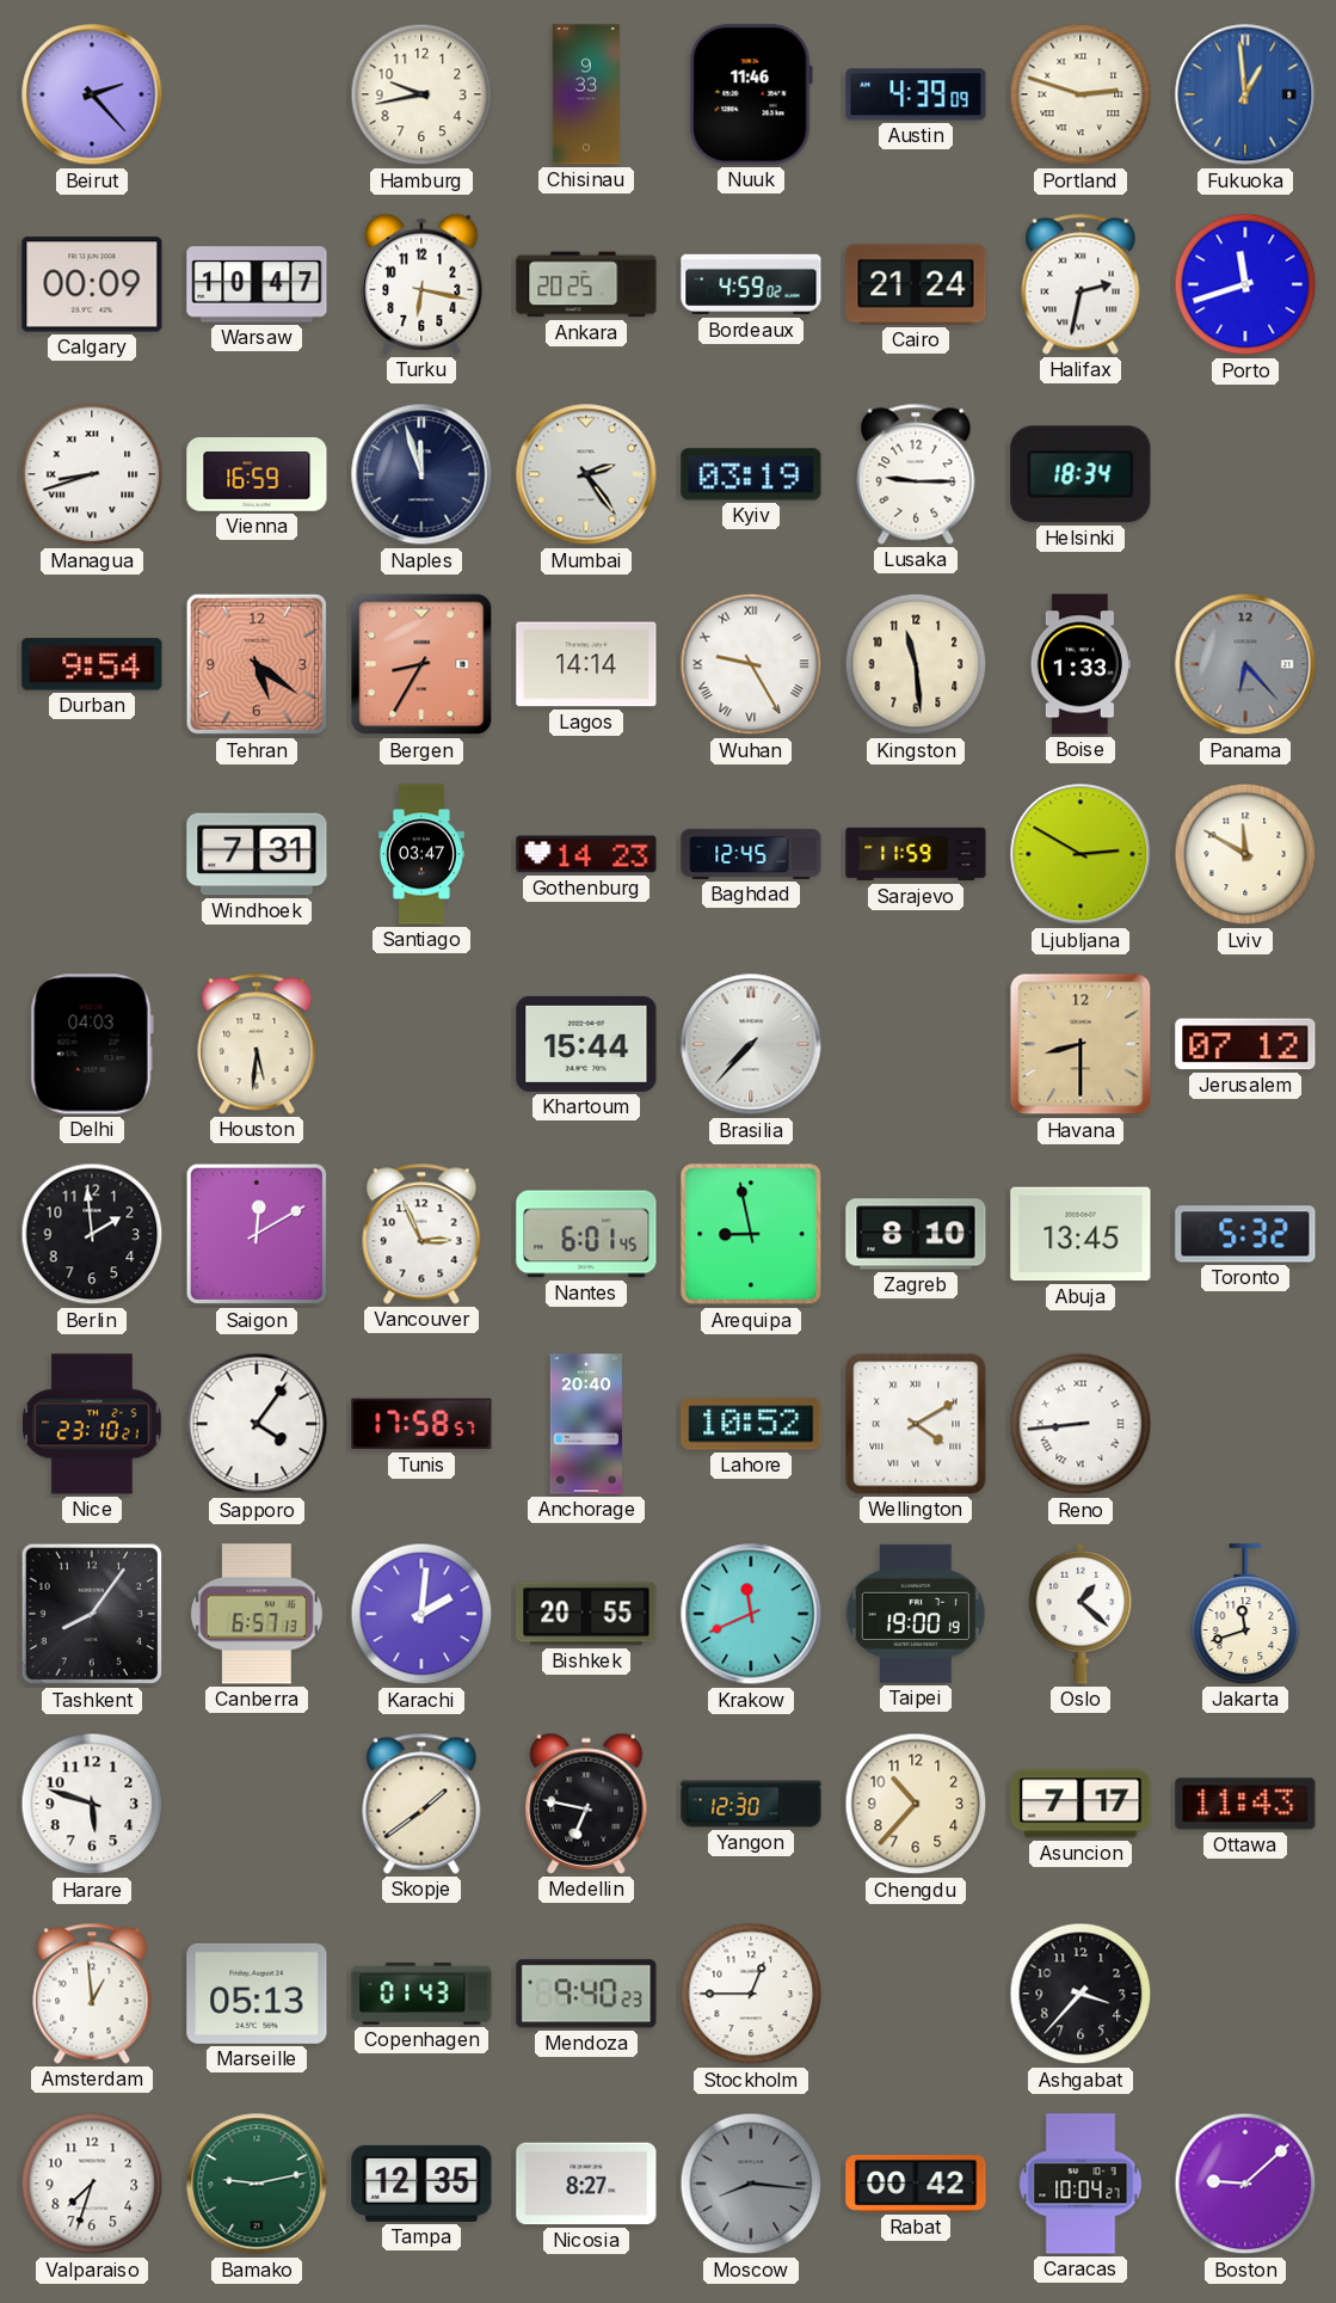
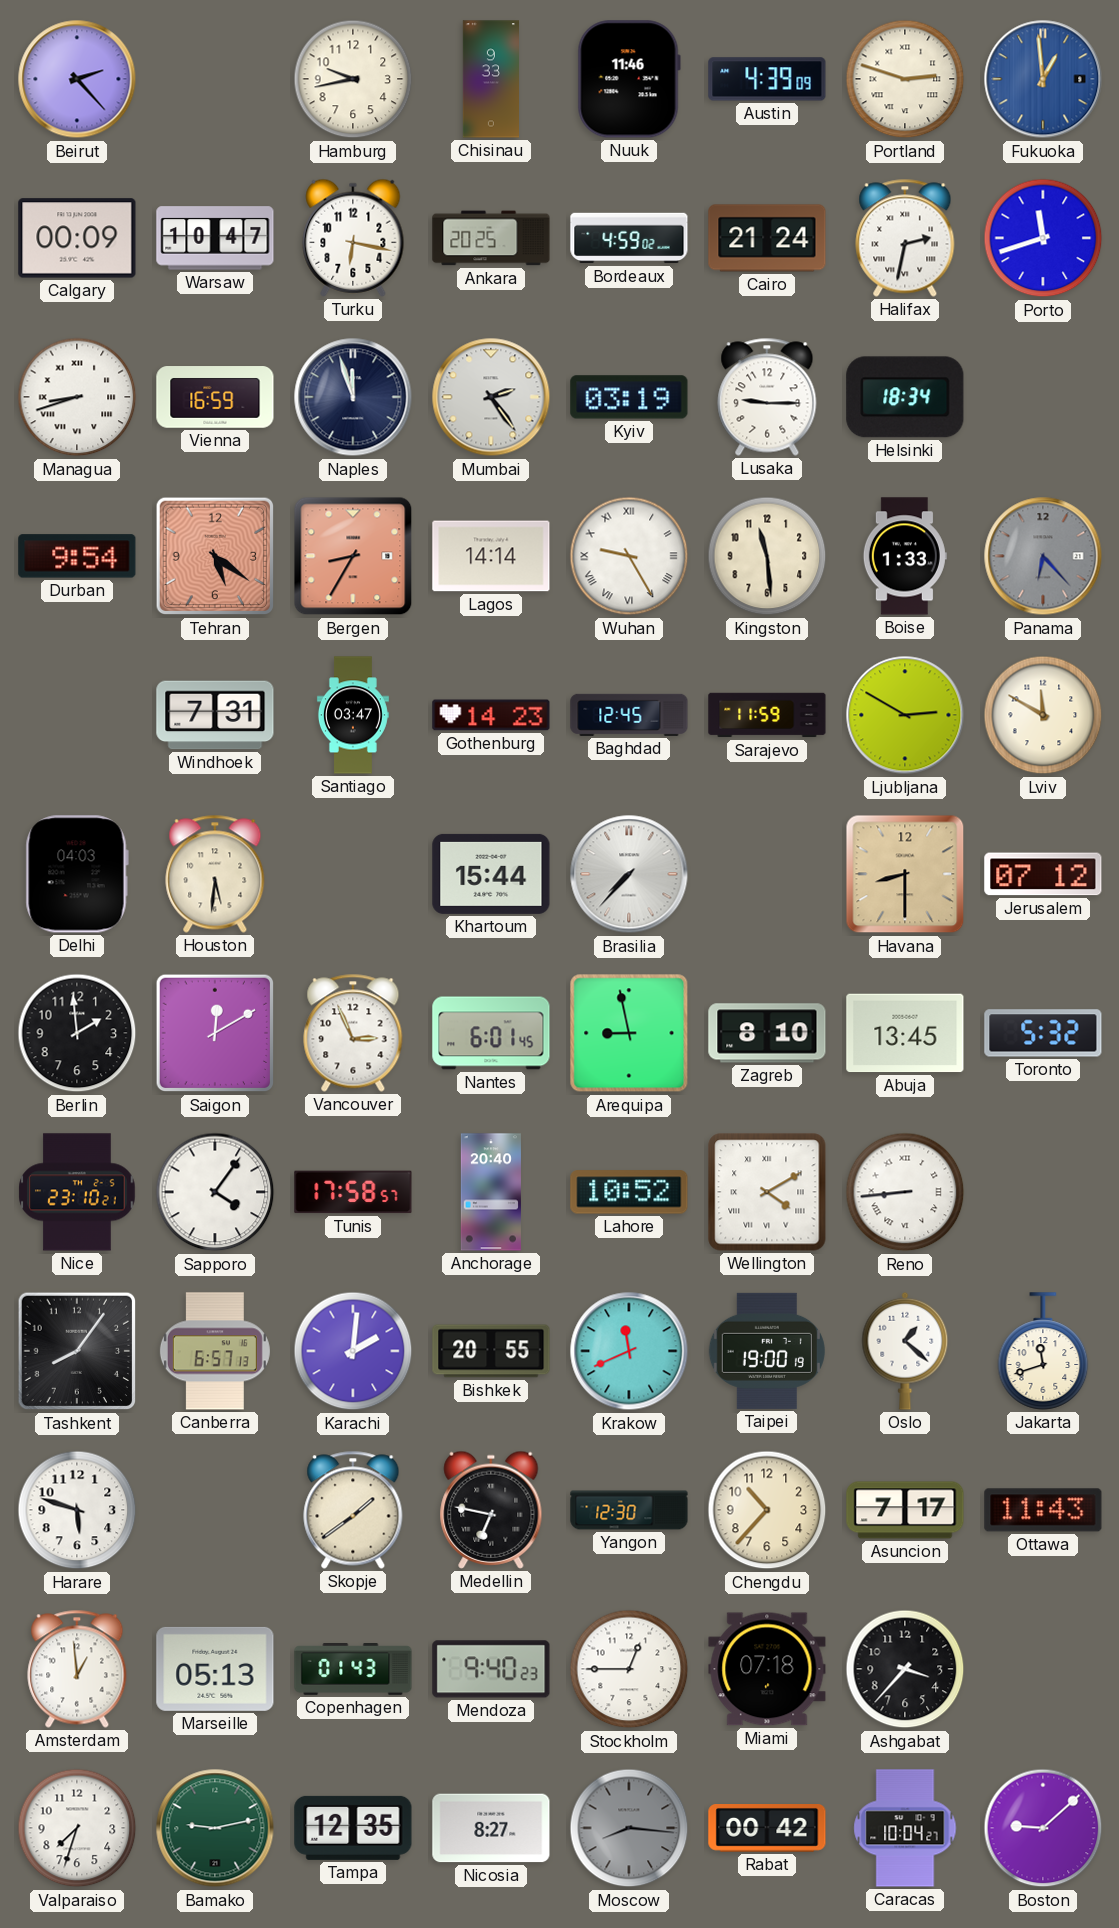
Miami: none -> 07:18 (767, 1669)
